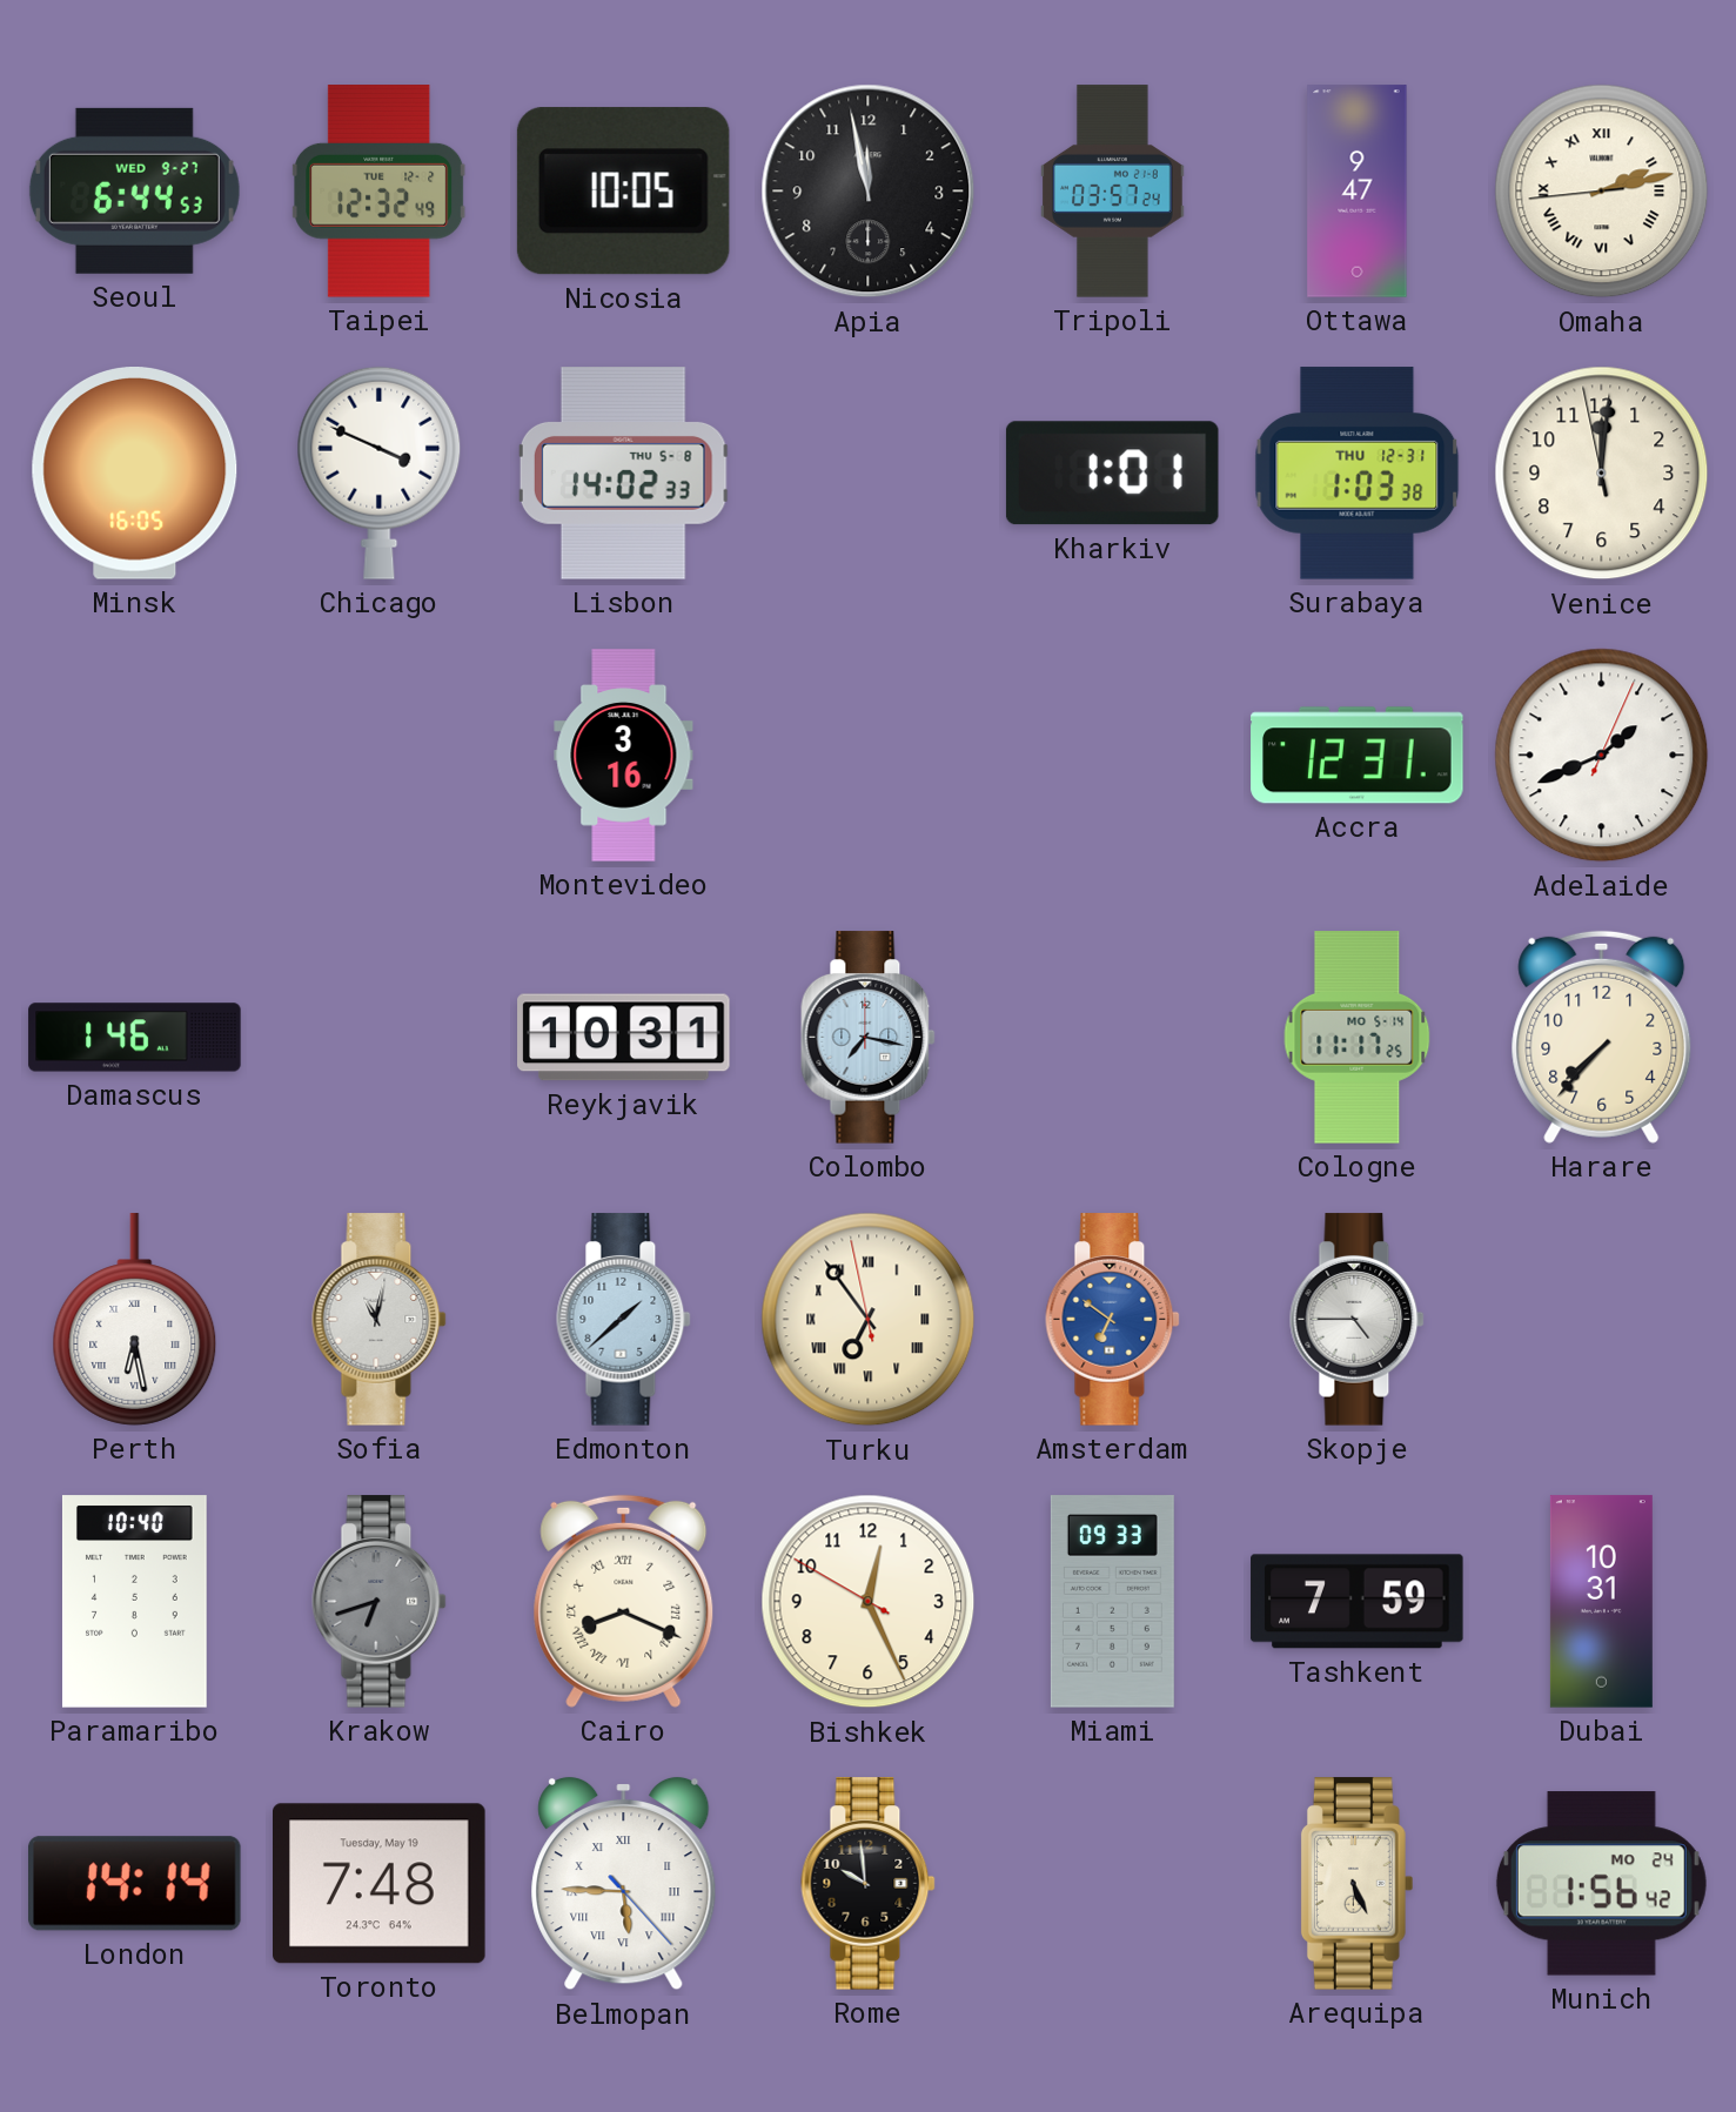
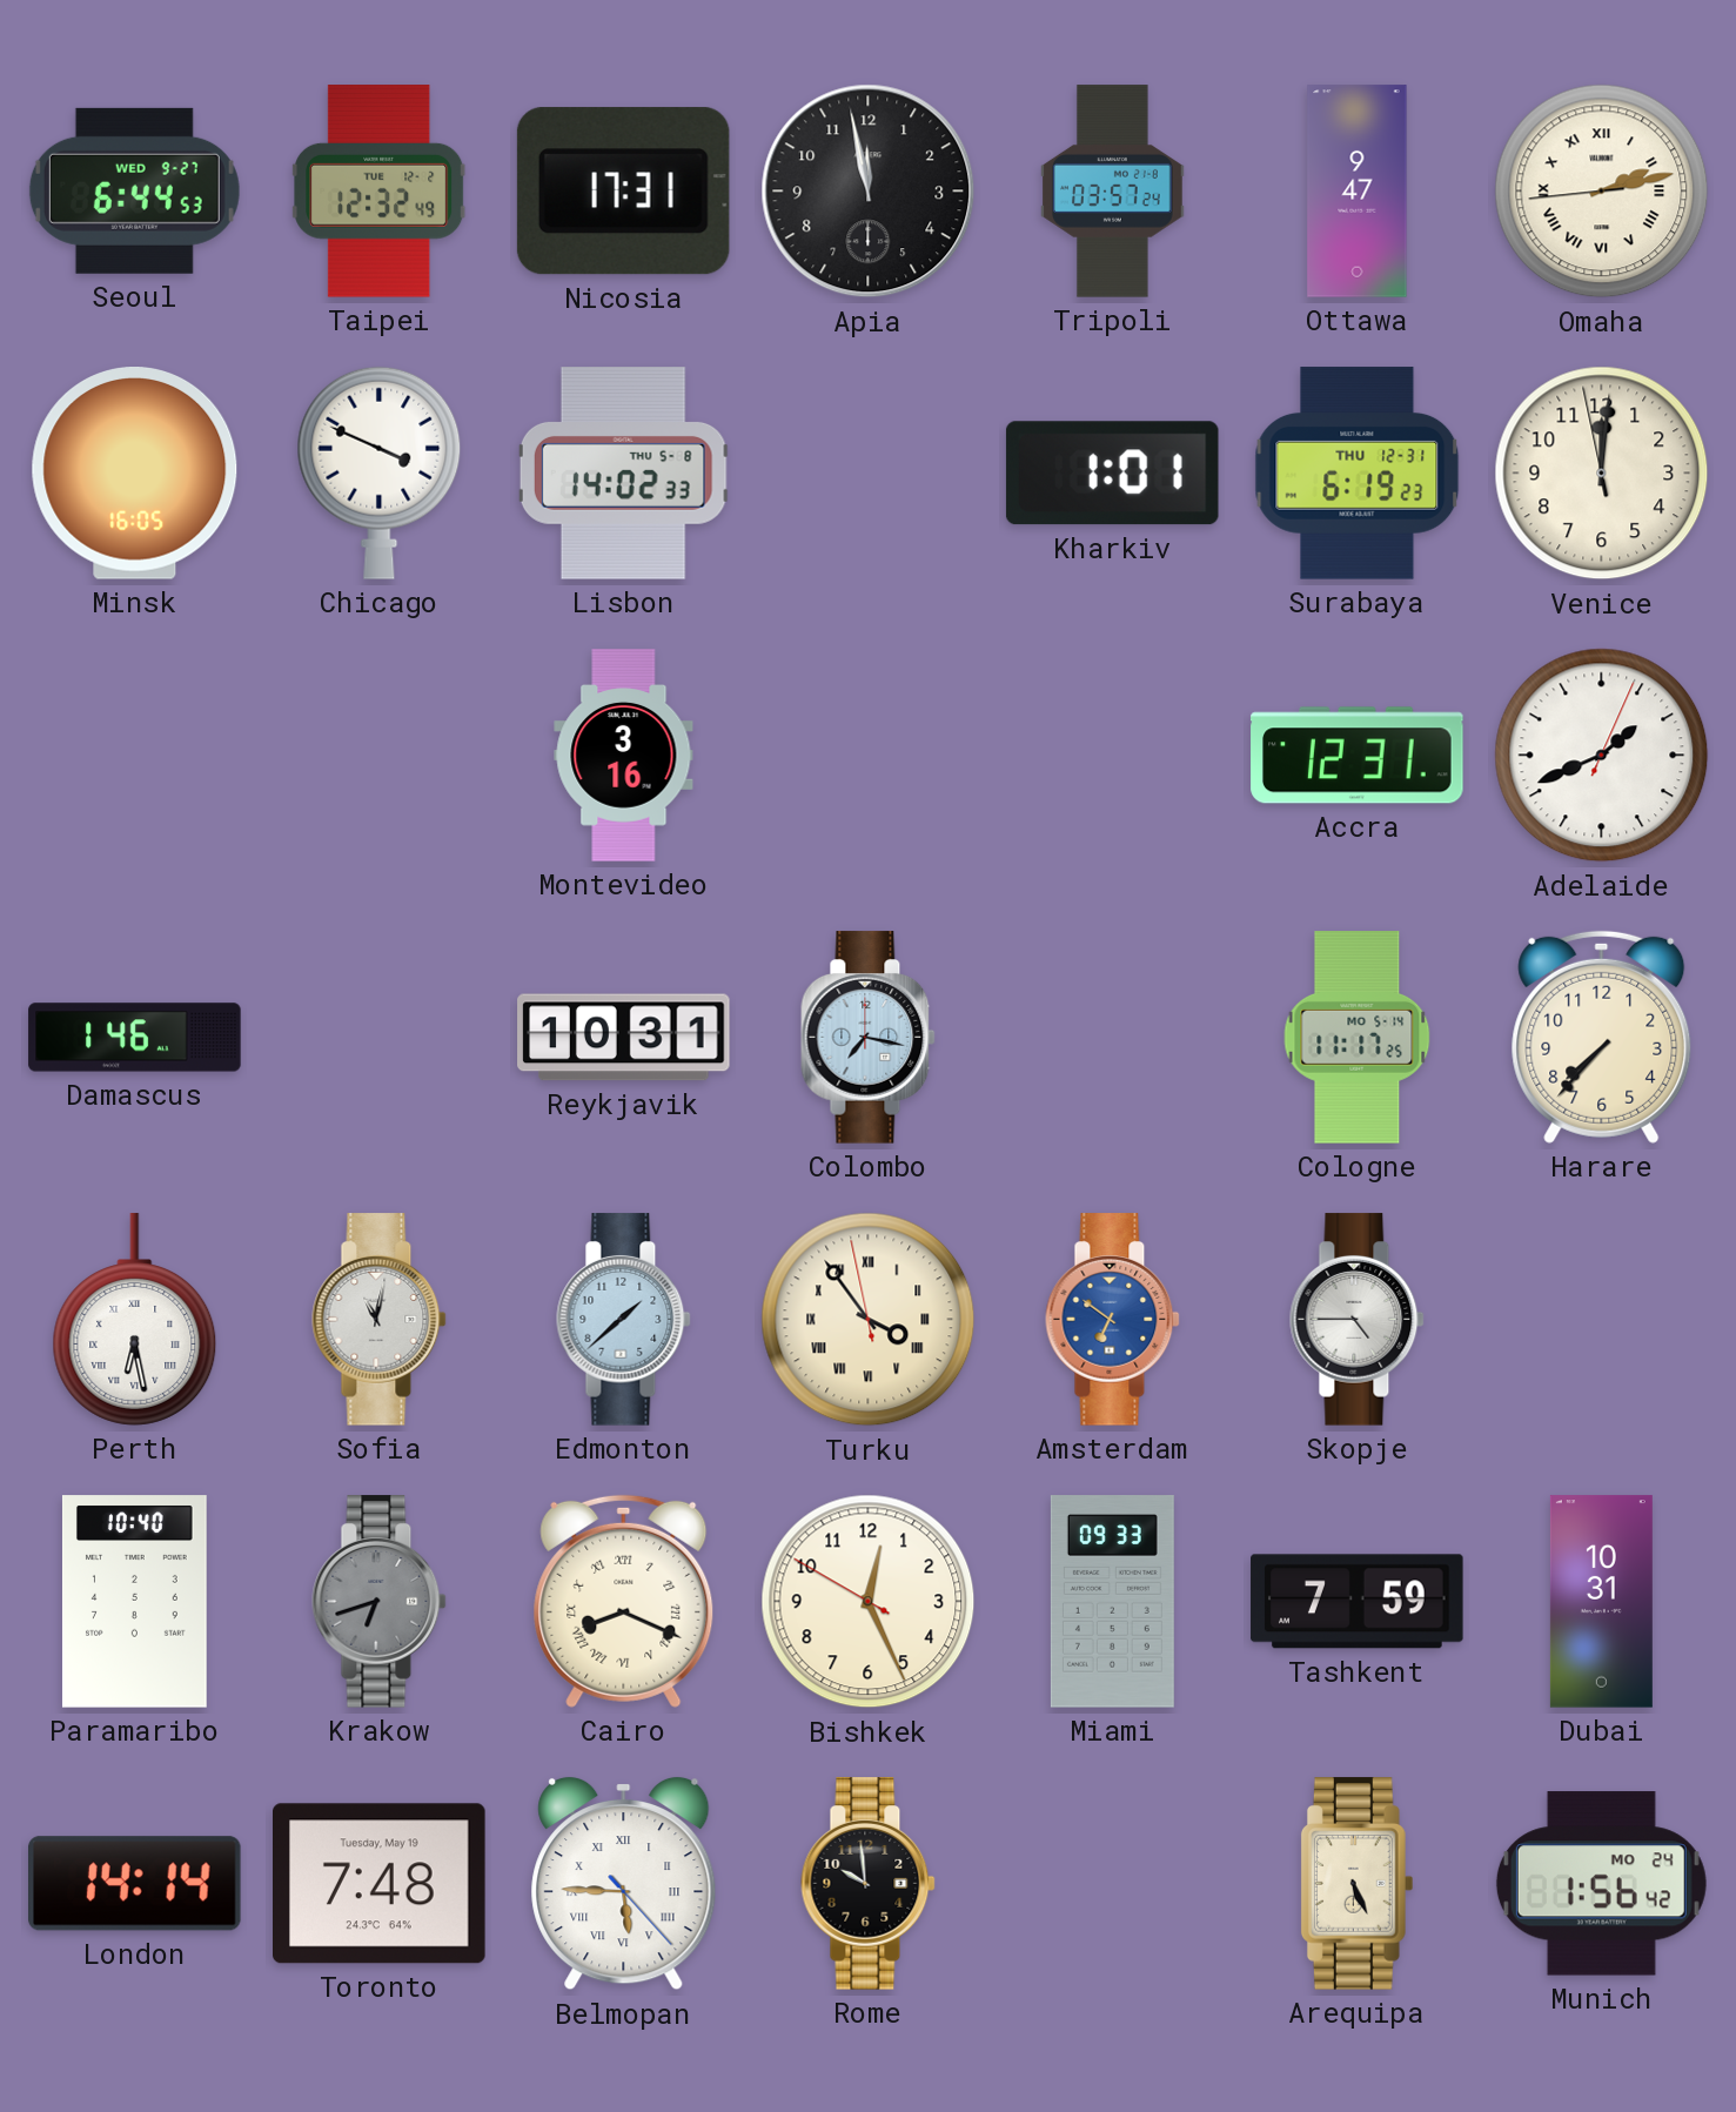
Nicosia: 10:05 -> 17:31 (623, 192)
Surabaya: 1:03 -> 6:19 (1358, 474)
Turku: 6:53 -> 3:53 (869, 1320)
